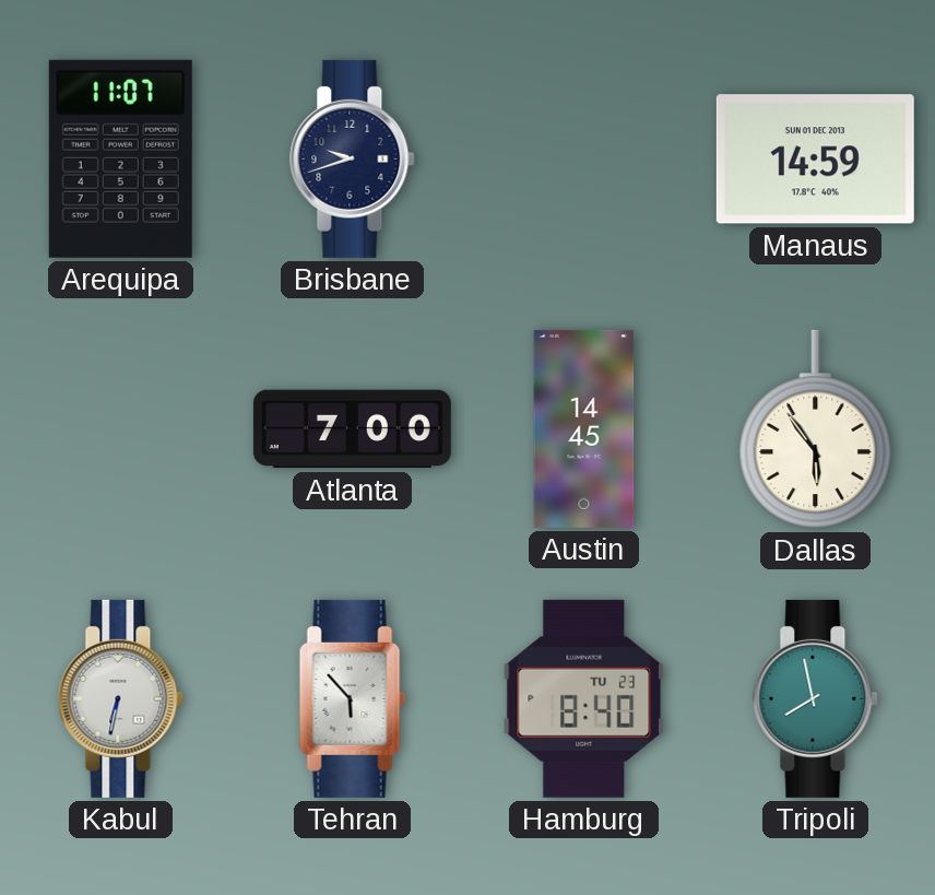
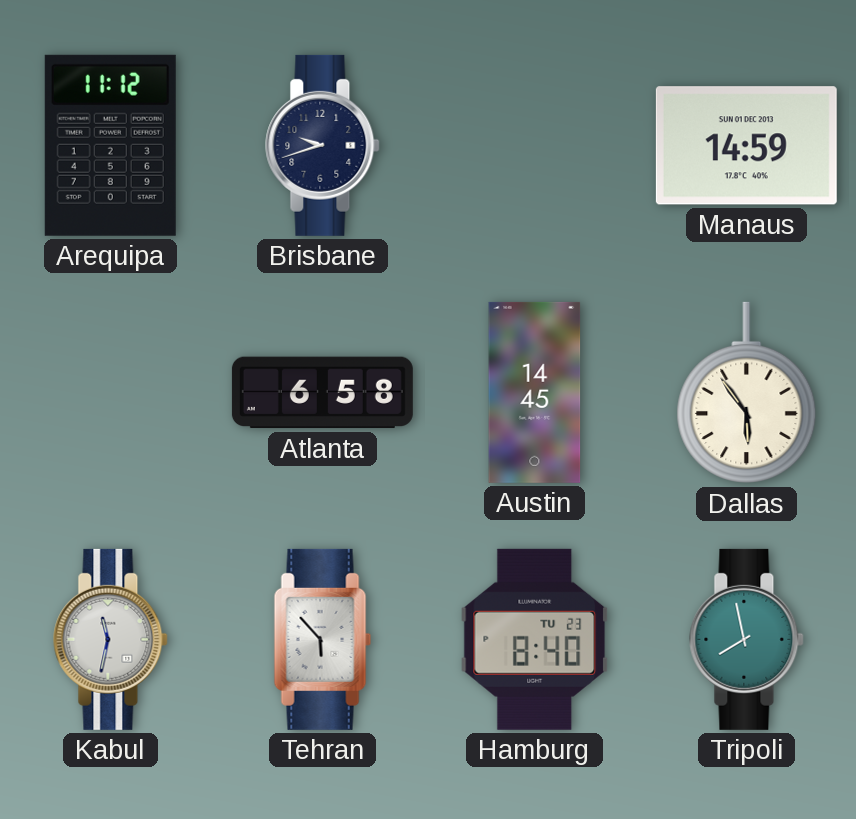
Arequipa: 11:07 -> 11:12 (110, 145)
Atlanta: 7:00 -> 6:58 (322, 393)
Kabul: 6:32 -> 11:32 (111, 639)
